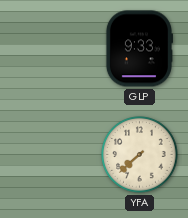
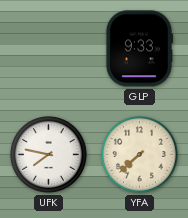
UFK: none -> 7:47 (49, 155)
